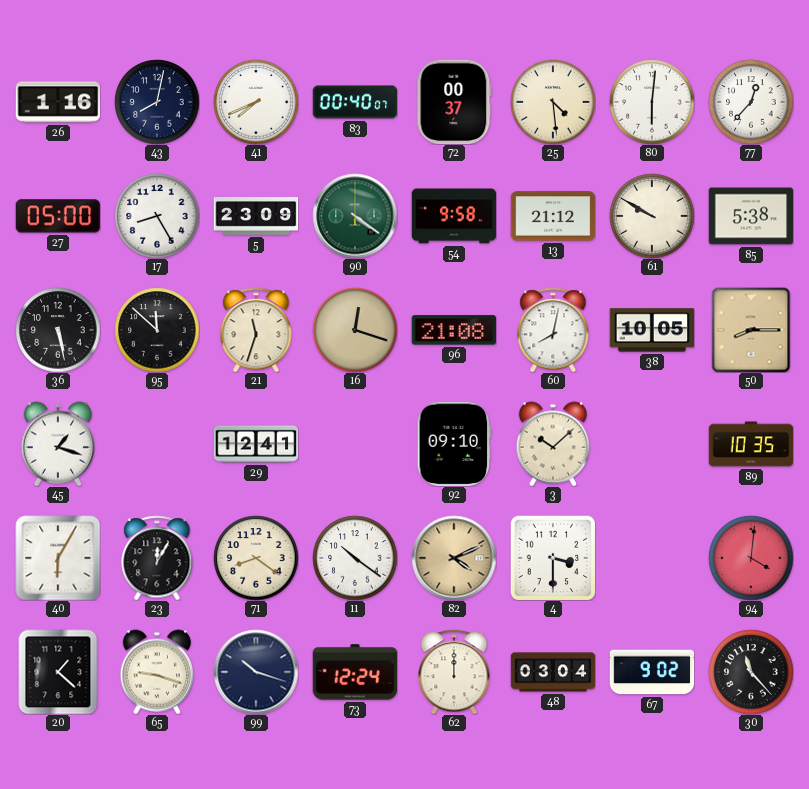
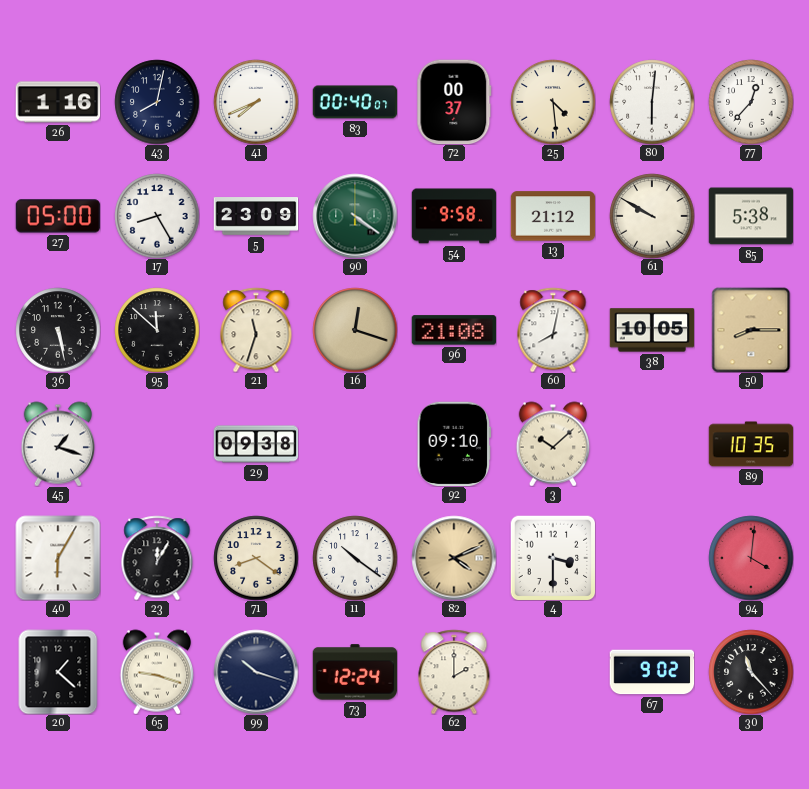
29: 12:41 -> 09:38 (256, 444)
62: 12:00 -> 2:00 (454, 672)
48: 03:04 -> none (553, 672)
